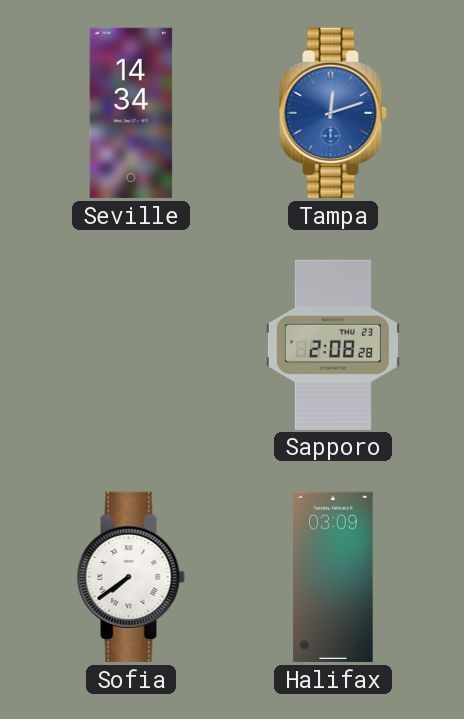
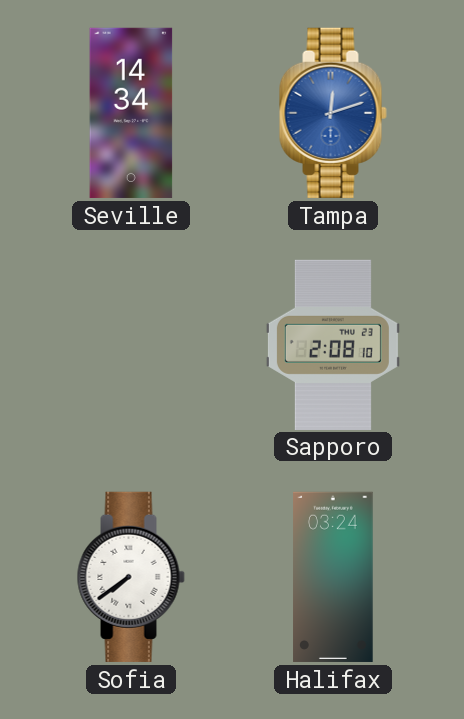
Sapporo: 2:08:28 -> 2:08:10 (333, 344)
Halifax: 03:09 -> 03:24 (333, 577)
